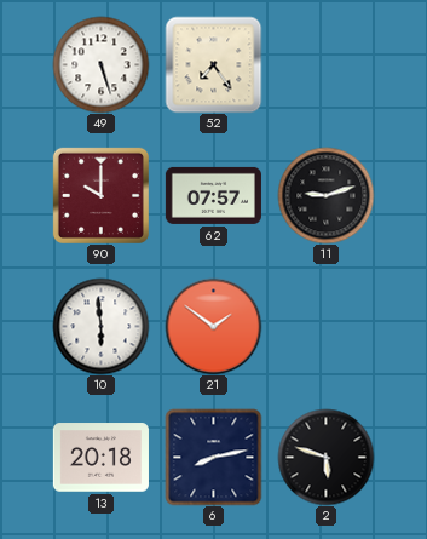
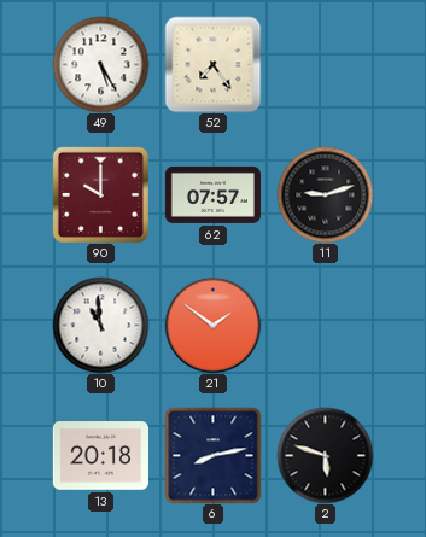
49: 5:27 -> 5:25 (100, 64)
10: 5:59 -> 10:59 (100, 325)
